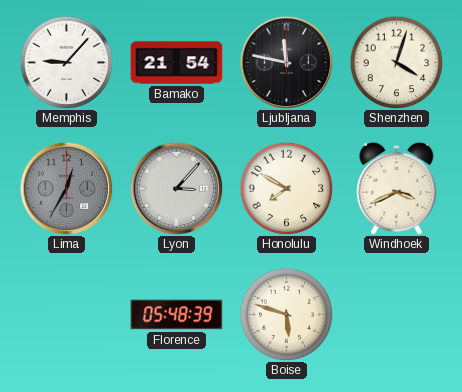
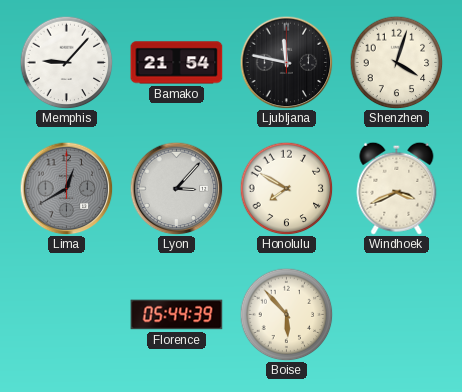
Lima: 12:35 -> 12:40 (66, 188)
Florence: 05:48 -> 05:44 (177, 315)
Boise: 5:48 -> 5:53 (286, 314)
